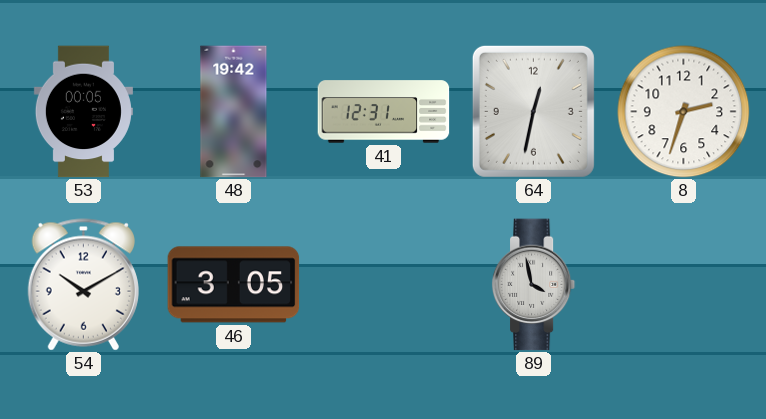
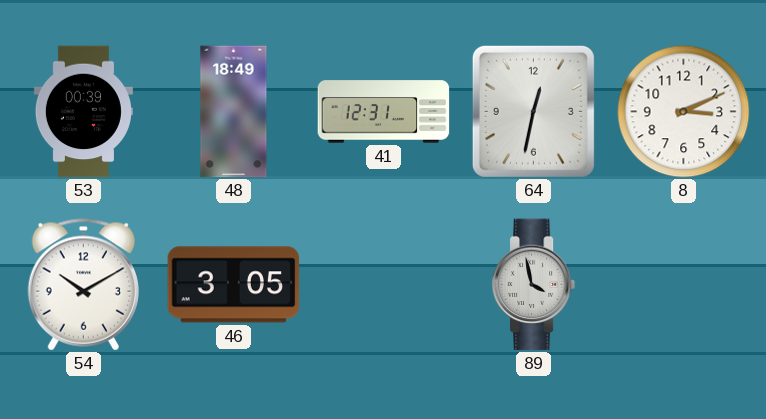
53: 00:05 -> 00:39 (83, 112)
48: 19:42 -> 18:49 (234, 112)
8: 2:33 -> 3:11 (684, 112)
